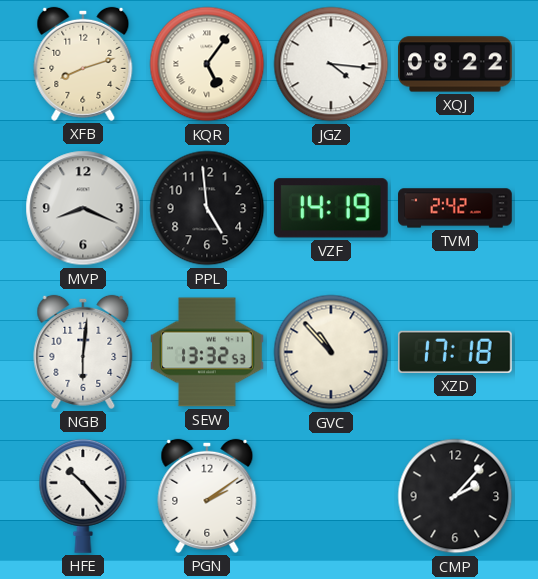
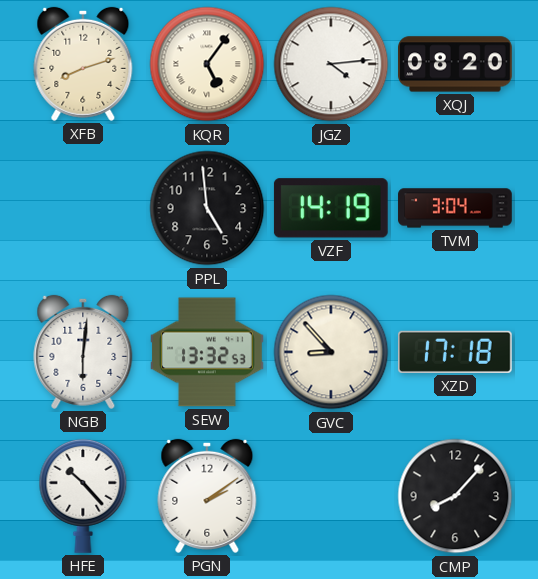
JGZ: 4:16 -> 4:14 (331, 64)
XQJ: 08:22 -> 08:20 (455, 64)
MVP: 8:19 -> none (83, 208)
TVM: 2:42 -> 3:04 (455, 208)
GVC: 10:53 -> 8:53 (331, 352)
CMP: 2:07 -> 8:07 (455, 496)
